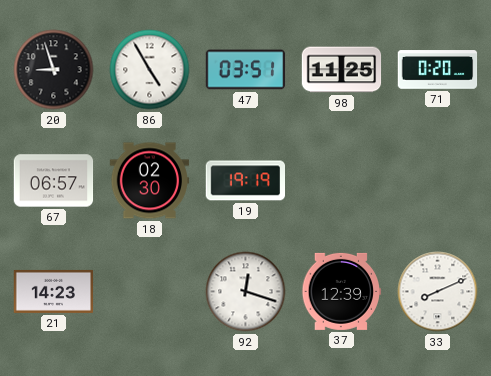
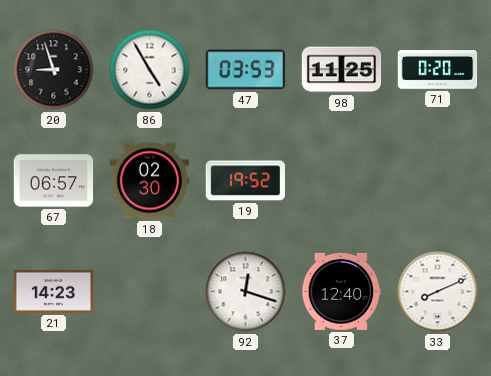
47: 03:51 -> 03:53 (246, 70)
19: 19:19 -> 19:52 (245, 181)
37: 12:39 -> 12:40 (342, 291)
